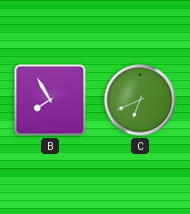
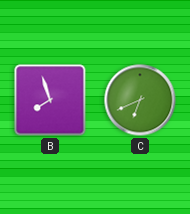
B: 7:55 -> 7:57 (50, 100)
